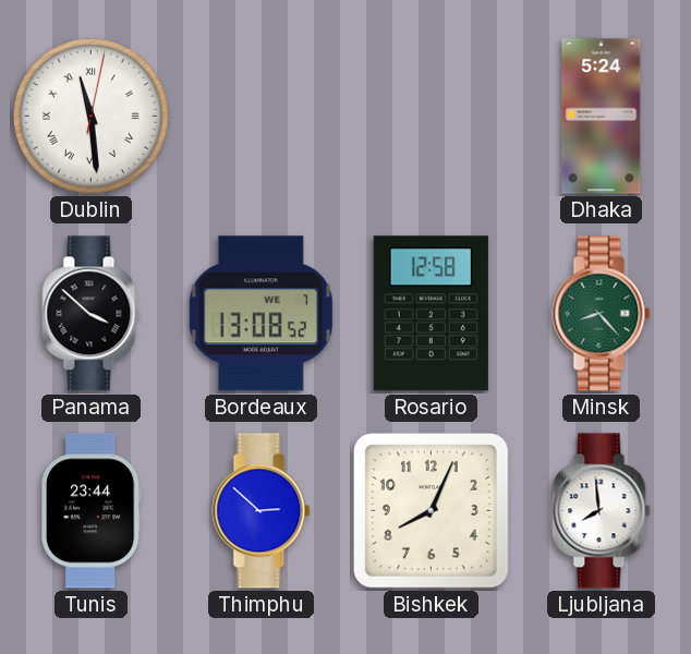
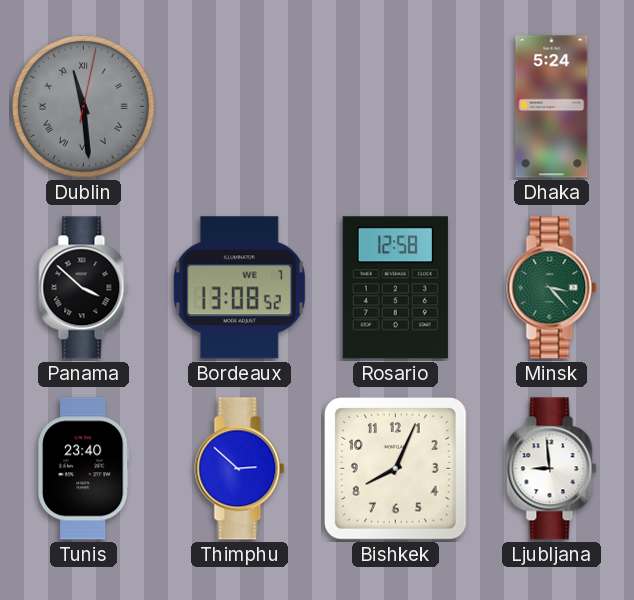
Dublin dial: white -> grey (83, 106)
Minsk: 8:23 -> 3:23 (552, 288)
Tunis: 23:44 -> 23:40 (84, 469)
Ljubljana: 7:59 -> 8:59 (552, 469)
